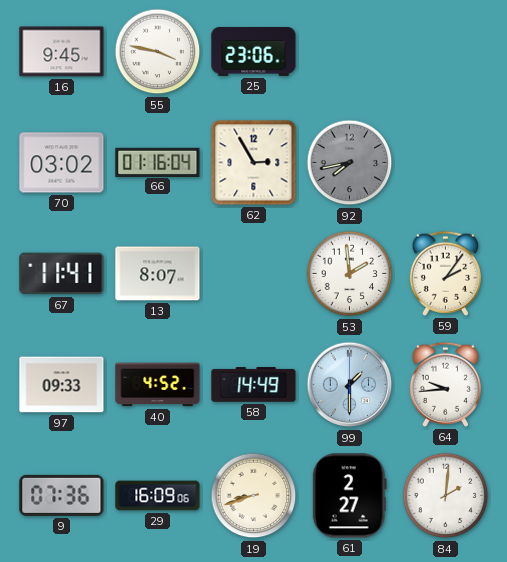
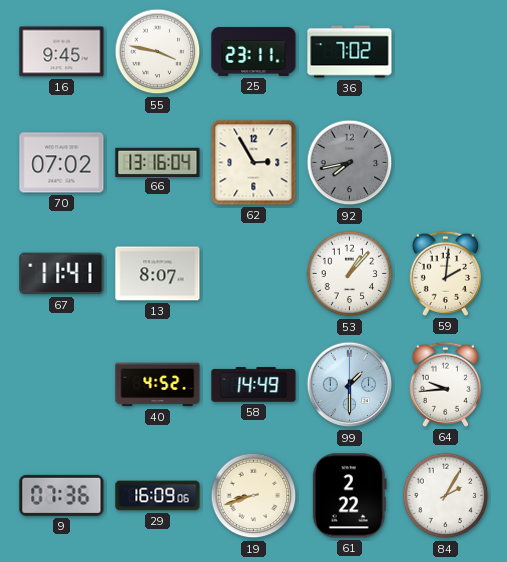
25: 23:06 -> 23:11 (254, 51)
36: none -> 7:02 (350, 52)
70: 03:02 -> 07:02 (62, 163)
66: 01:16 -> 13:16 (158, 162)
53: 1:59 -> 1:07 (350, 274)
59: 2:06 -> 2:01 (445, 273)
97: 09:33 -> none (62, 385)
61: 2:27 -> 2:22 (349, 496)
84: 2:01 -> 2:05 (446, 496)
